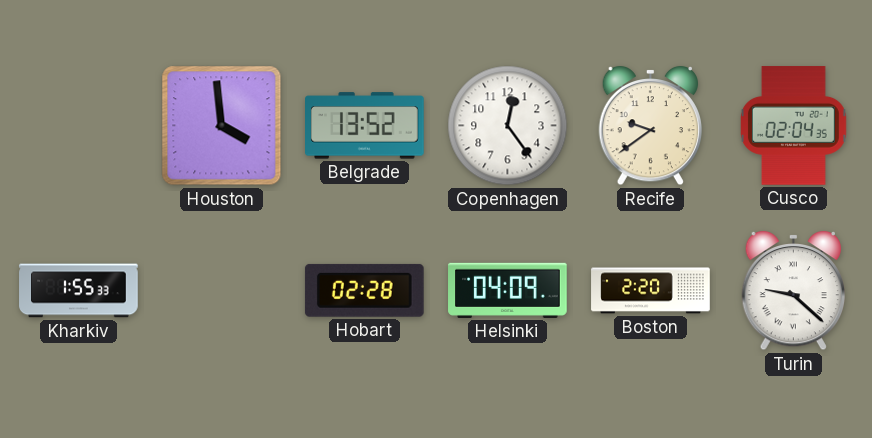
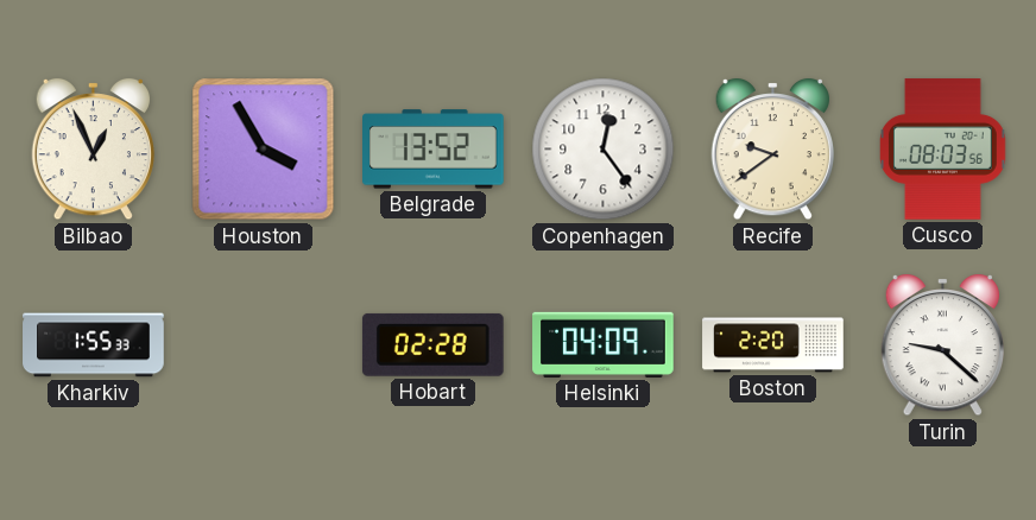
Bilbao: none -> 12:56 (93, 150)
Houston: 3:59 -> 3:55 (264, 150)
Cusco: 02:04 -> 08:03 (943, 150)
